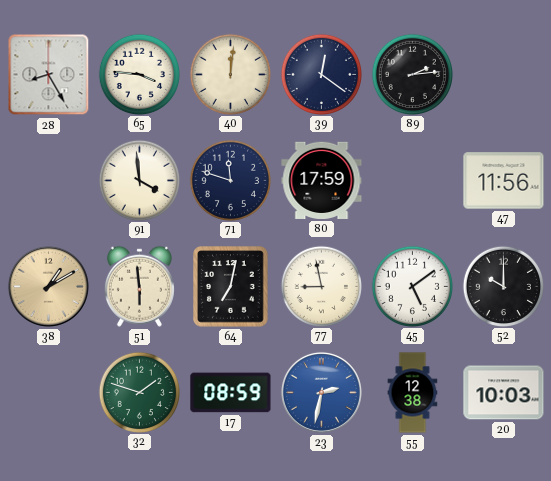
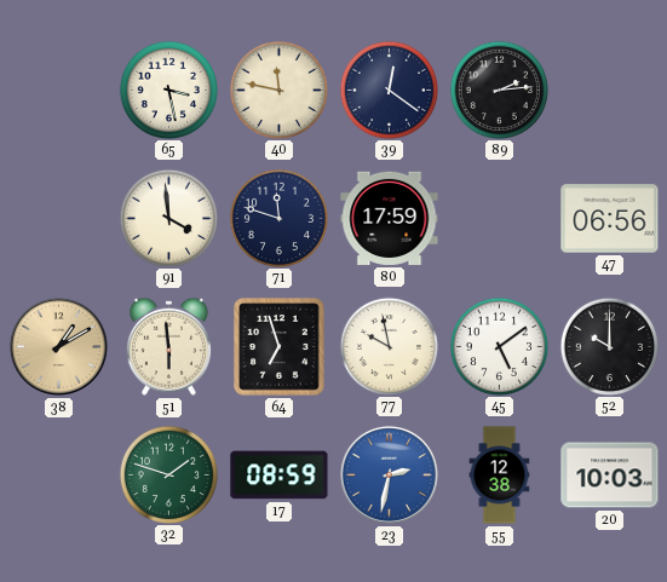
28: 8:25 -> none (49, 75)
65: 3:46 -> 3:28 (168, 90)
40: 12:01 -> 11:47 (278, 90)
47: 11:56 -> 06:56 (610, 219)
64: 7:02 -> 6:57 (280, 347)
77: 8:58 -> 9:58 (389, 346)
